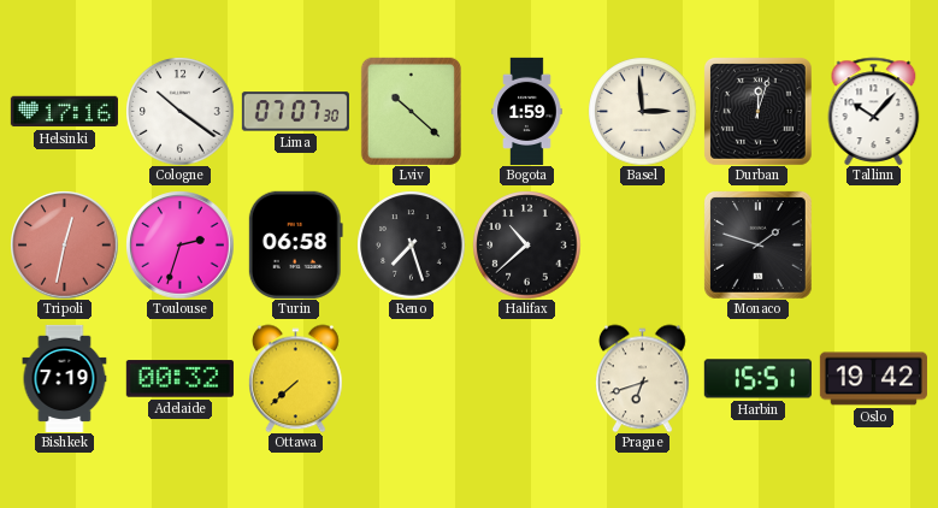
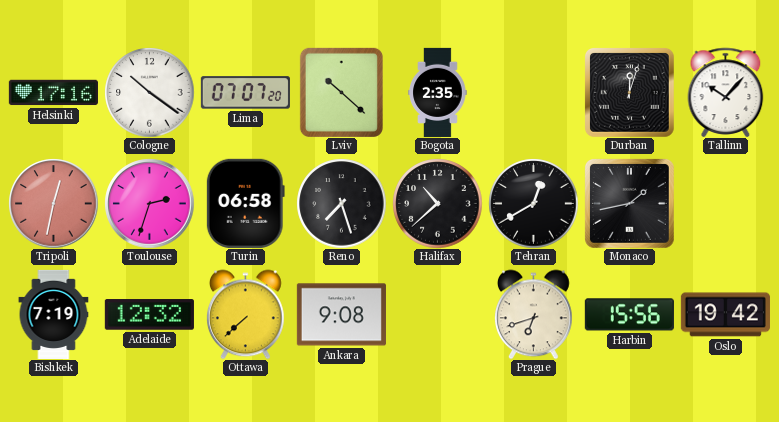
Lima: 07:07:30 -> 07:07:20 (245, 93)
Bogota: 1:59 -> 2:35 (438, 92)
Basel: 2:59 -> none (642, 111)
Tehran: none -> 12:40 (533, 203)
Monaco: 1:48 -> 1:43 (630, 204)
Adelaide: 00:32 -> 12:32 (149, 315)
Ankara: none -> 9:08 (341, 315)
Harbin: 15:51 -> 15:56 (629, 315)
